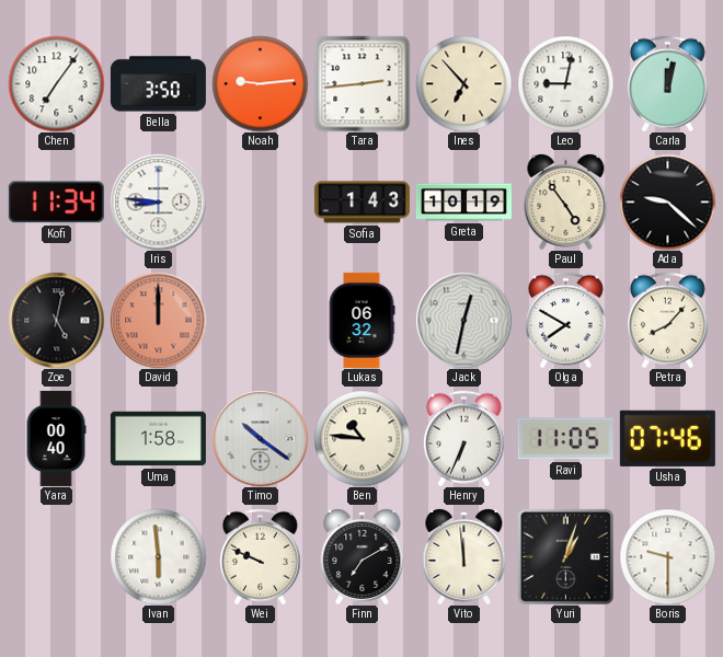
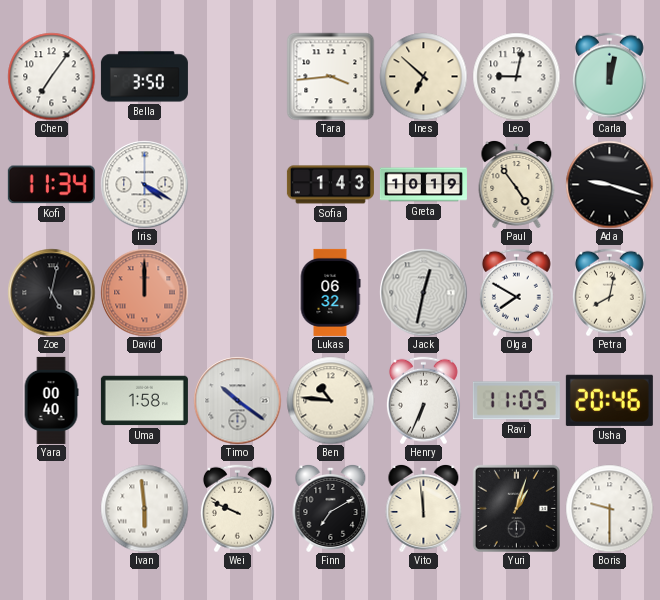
Noah: 9:14 -> none (260, 83)
Tara: 2:44 -> 3:44 (330, 76)
Ines: 6:53 -> 6:52 (423, 76)
Iris: 8:46 -> 4:20 (144, 184)
Ada: 9:22 -> 9:18 (609, 184)
Petra: 8:07 -> 8:02 (609, 292)
Usha: 07:46 -> 20:46 (609, 400)
